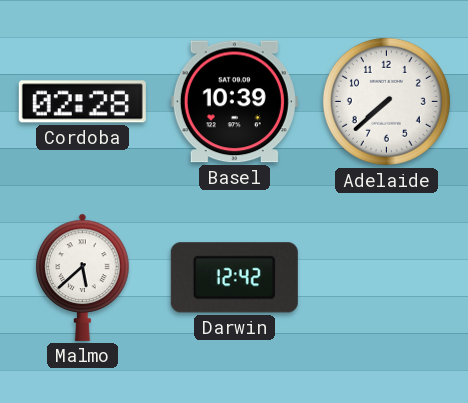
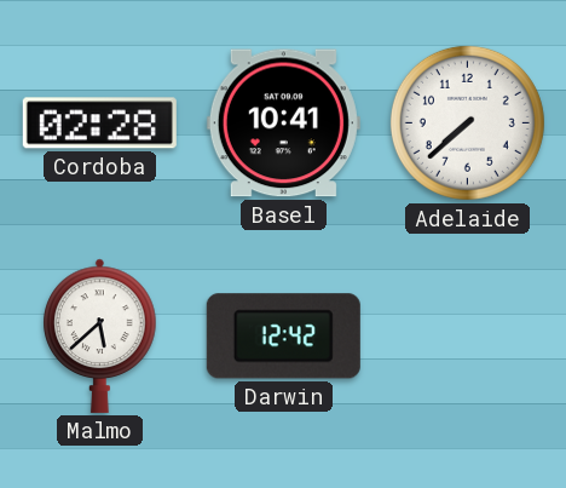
Basel: 10:39 -> 10:41 (283, 124)
